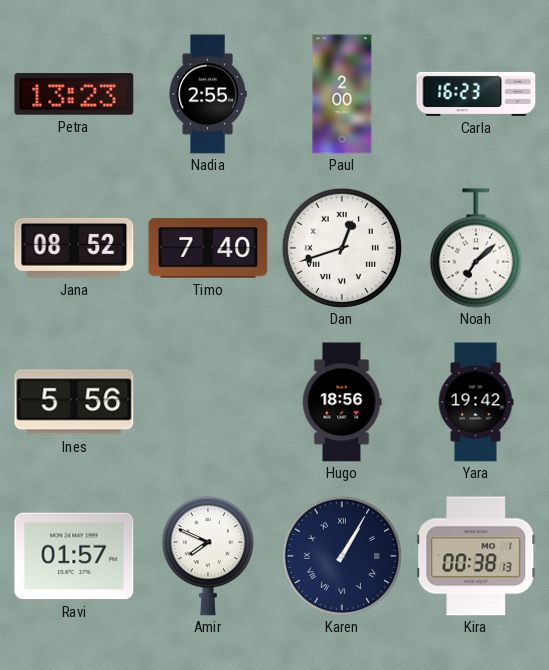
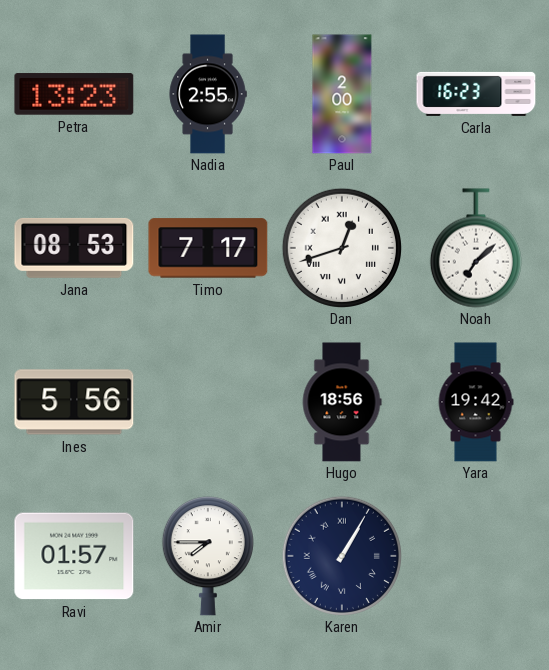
Jana: 08:52 -> 08:53 (74, 248)
Timo: 7:40 -> 7:17 (208, 248)
Amir: 7:49 -> 7:45 (208, 556)
Kira: 00:38 -> none (476, 556)
